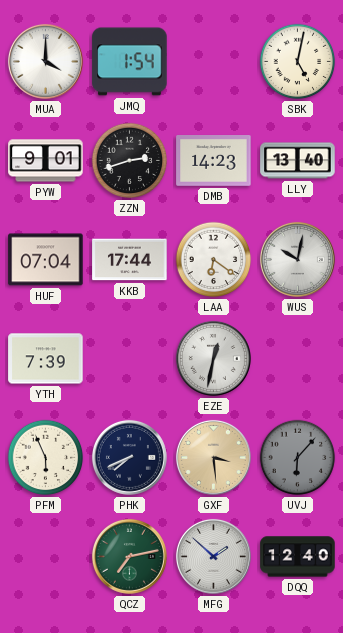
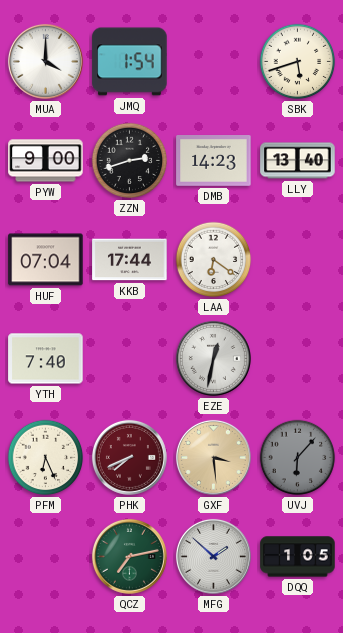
SBK: 5:02 -> 5:42 (298, 62)
PYW: 9:01 -> 9:00 (46, 161)
WUS: 10:02 -> none (297, 259)
YTH: 7:39 -> 7:40 (46, 359)
PFM: 5:56 -> 6:26 (46, 458)
PHK dial: navy -> burgundy (129, 457)
DQQ: 12:40 -> 1:05 (298, 557)
